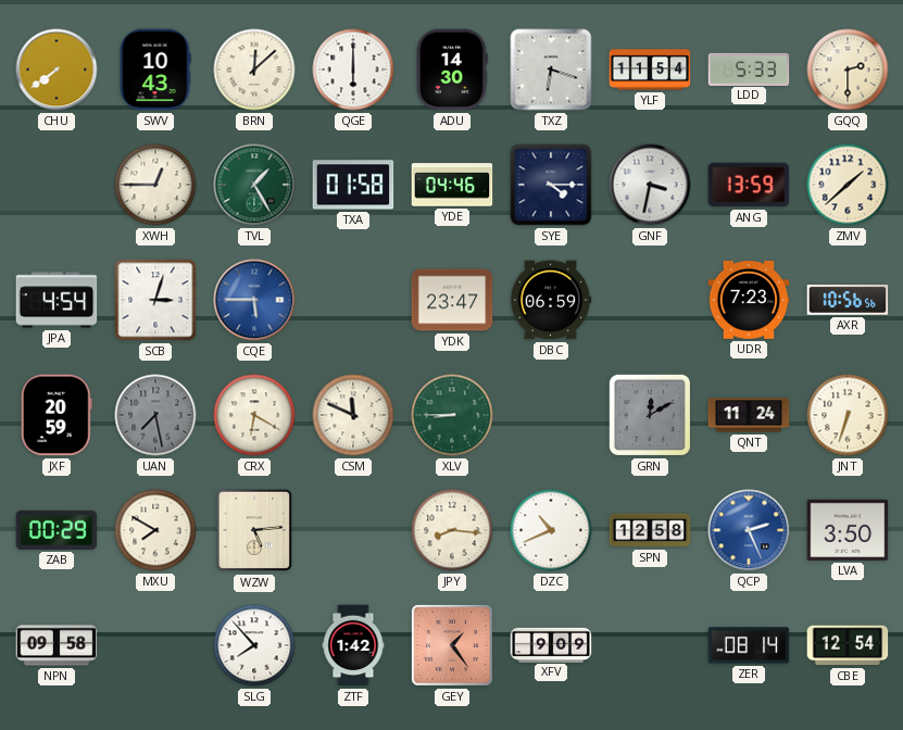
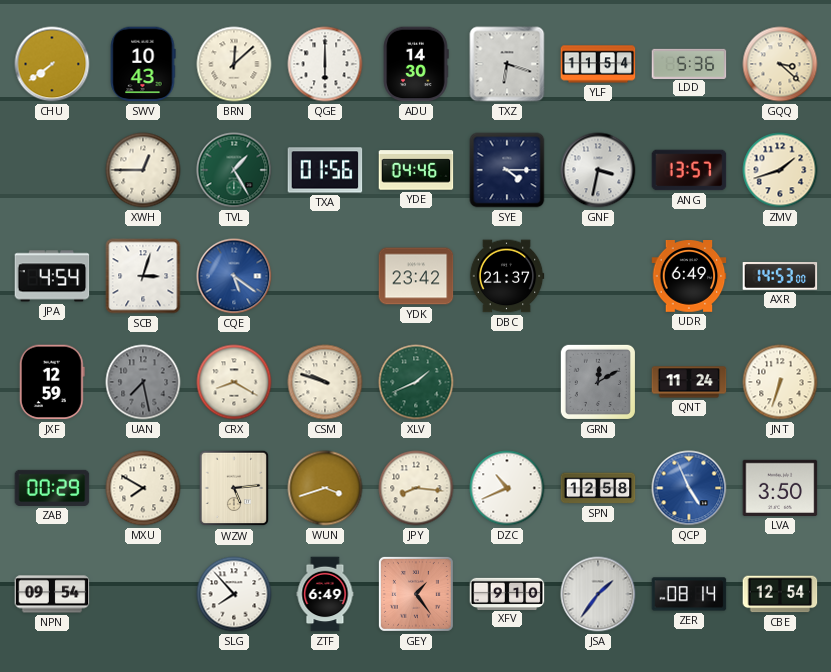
LDD: 5:33 -> 5:36 (689, 63)
GQQ: 2:30 -> 3:22 (780, 64)
TXA: 01:58 -> 01:56 (325, 170)
ANG: 13:59 -> 13:57 (689, 170)
ZMV: 1:38 -> 1:42 (780, 170)
CQE: 5:45 -> 5:21 (234, 276)
YDK: 23:47 -> 23:42 (416, 276)
DBC: 06:59 -> 21:37 (507, 276)
UDR: 7:23 -> 6:49 (689, 277)
AXR: 10:56 -> 14:53 (780, 277)
JXF: 20:59 -> 12:59 (52, 382)
CRX: 6:20 -> 8:20 (234, 382)
CSM: 11:49 -> 9:48 (325, 382)
XLV: 8:45 -> 1:41 (416, 382)
WUN: none -> 3:42 (325, 488)
QCP: 2:26 -> 4:56 (689, 488)
NPN: 09:58 -> 09:54 (52, 594)
ZTF: 1:42 -> 6:49 (325, 594)
XFV: 9:09 -> 9:10 (507, 593)
JSA: none -> 1:36 (598, 594)
